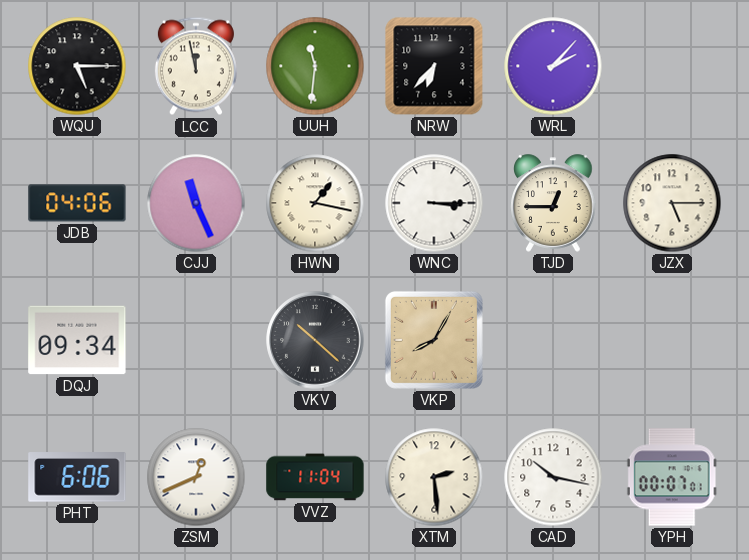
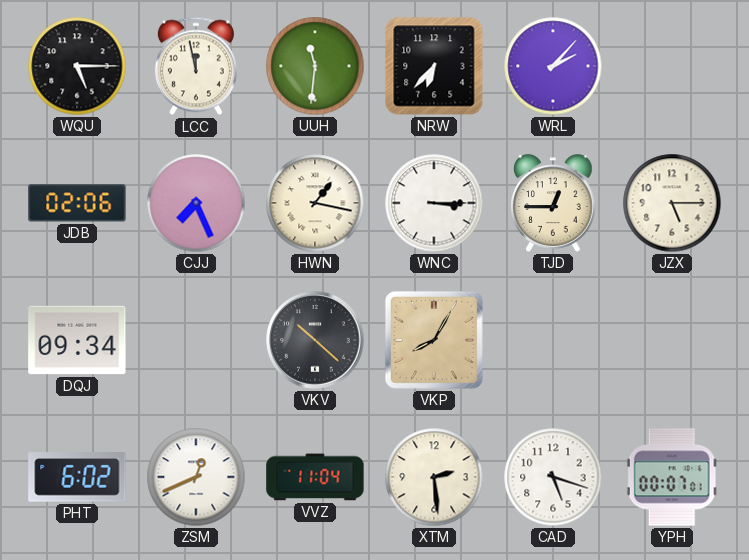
JDB: 04:06 -> 02:06 (77, 203)
CJJ: 11:26 -> 7:26 (196, 203)
PHT: 6:06 -> 6:02 (77, 477)
CAD: 10:17 -> 5:18 (553, 477)
